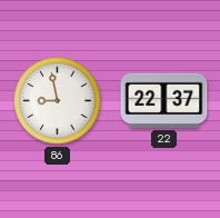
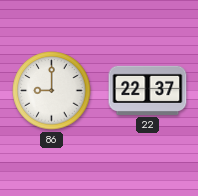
86: 8:58 -> 9:00 (52, 91)
